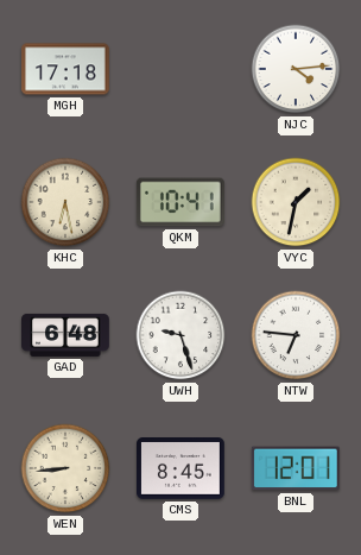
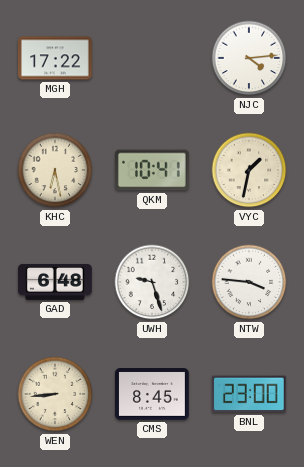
MGH: 17:18 -> 17:22 (56, 58)
NTW: 6:46 -> 3:46 (249, 282)
BNL: 12:01 -> 23:00 (249, 394)
